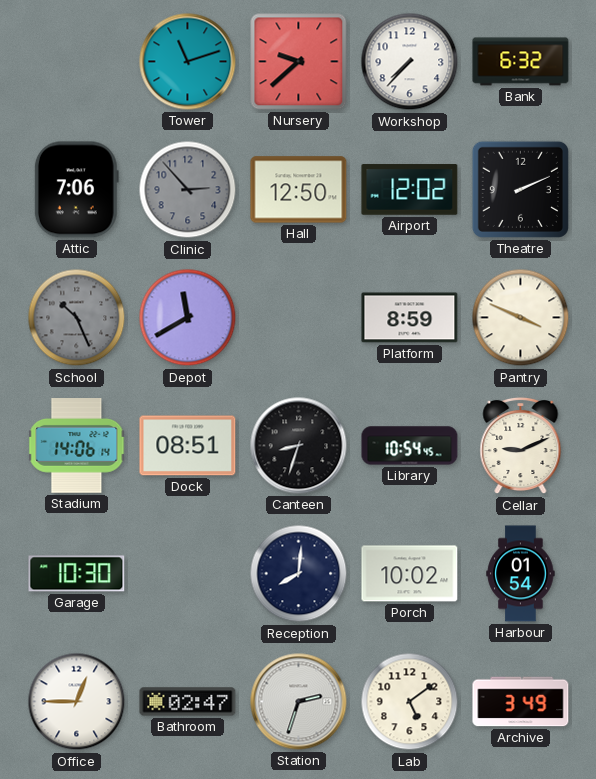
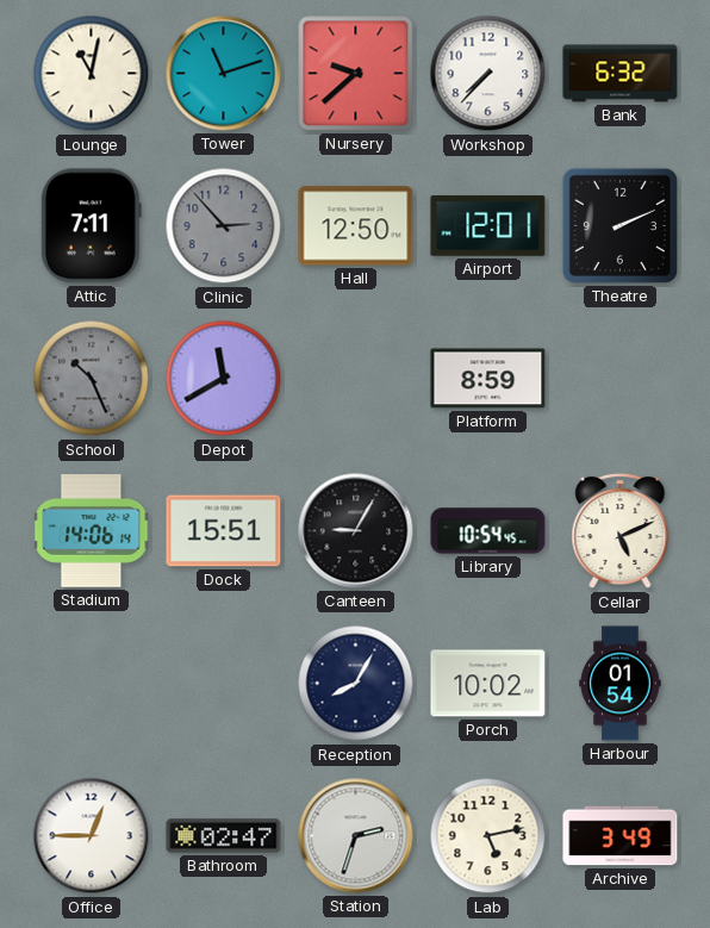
Lounge: none -> 11:02 (92, 74)
Attic: 7:06 -> 7:11 (91, 226)
Airport: 12:02 -> 12:01 (488, 226)
Pantry: 3:49 -> none (521, 318)
Dock: 08:51 -> 15:51 (224, 531)
Canteen: 8:33 -> 9:05 (356, 531)
Cellar: 9:11 -> 5:11 (621, 531)
Garage: 10:30 -> none (77, 574)
Reception: 8:01 -> 8:05 (356, 684)
Lab: 5:09 -> 5:13 (488, 836)
